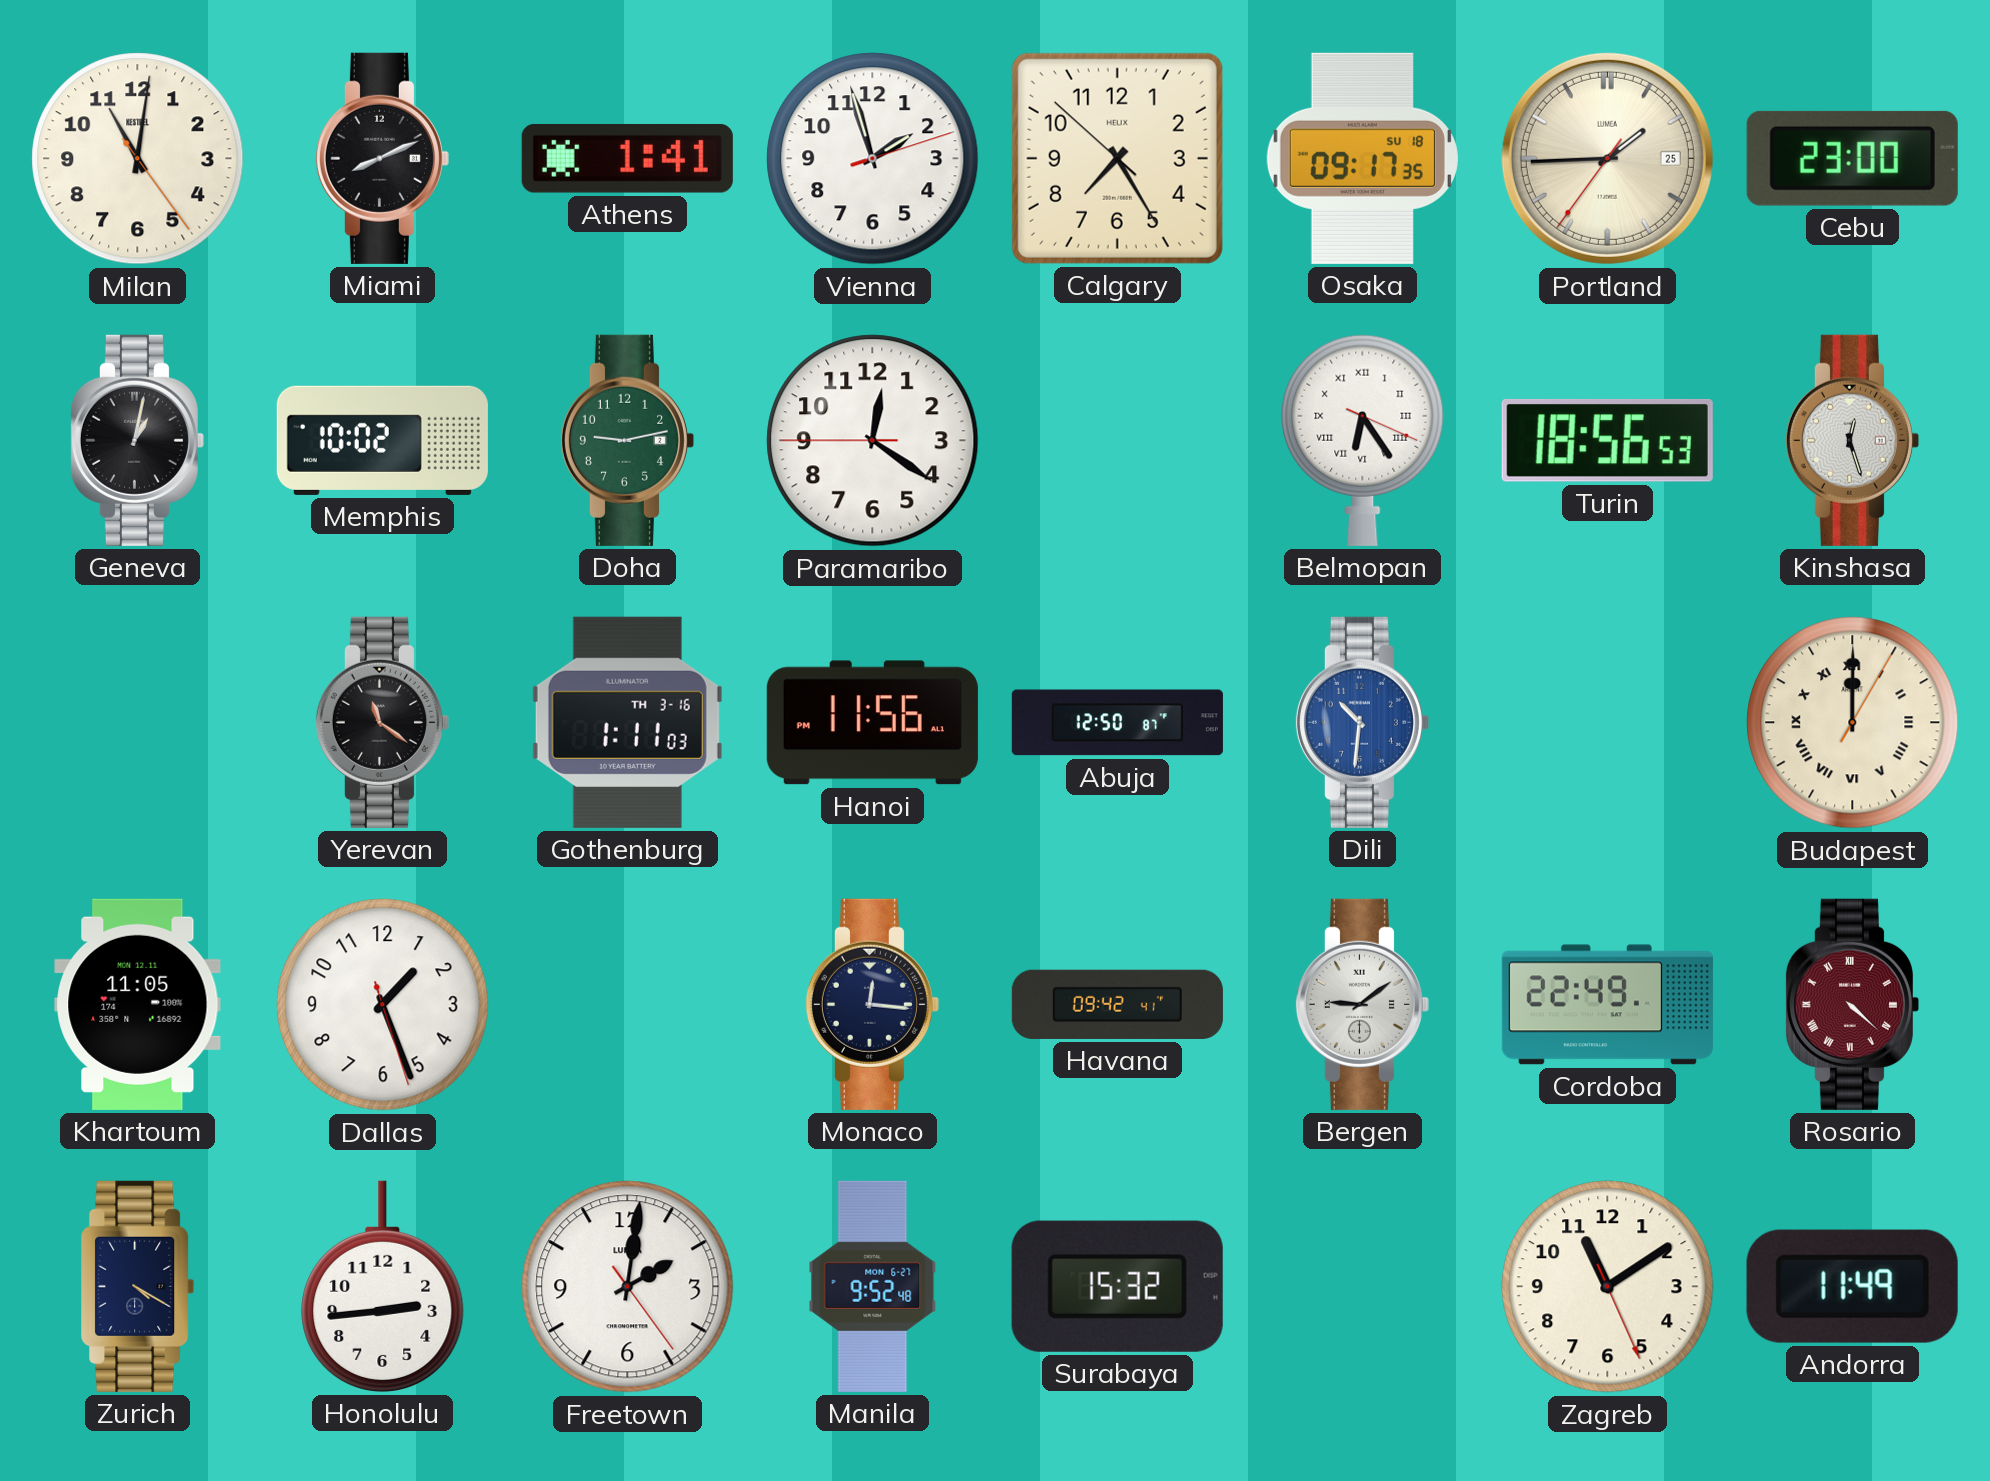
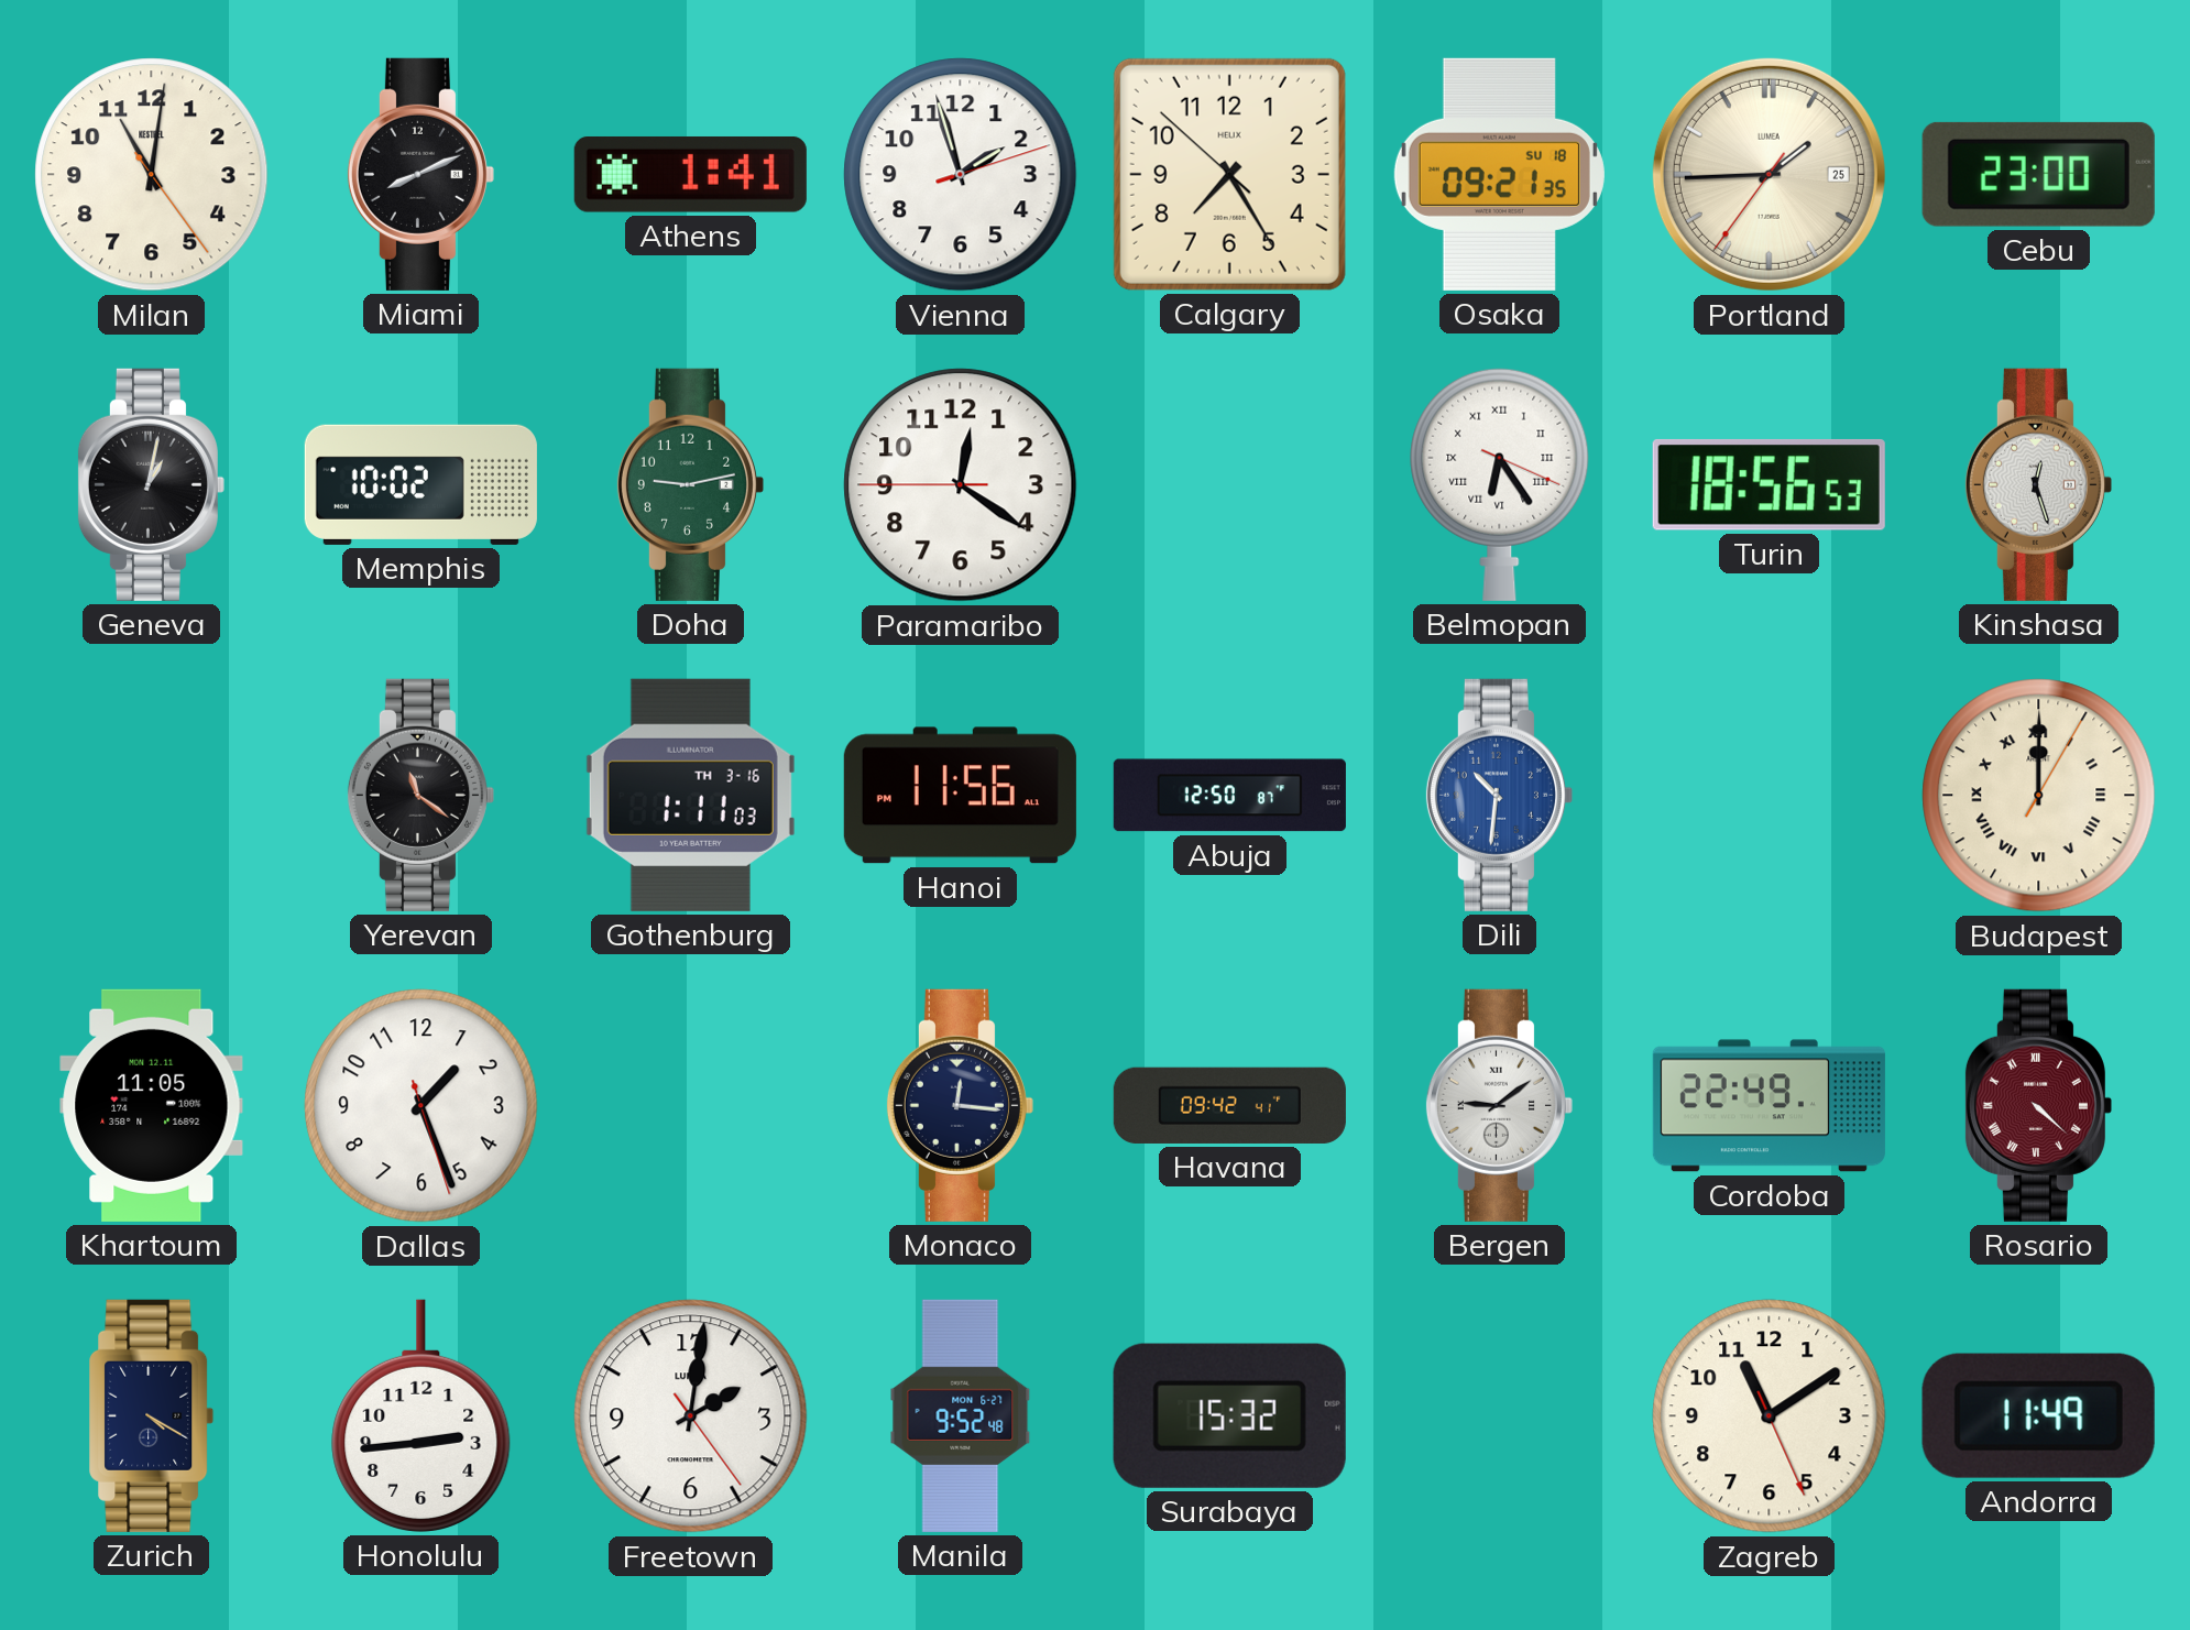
Osaka: 09:17 -> 09:21 (1499, 174)
